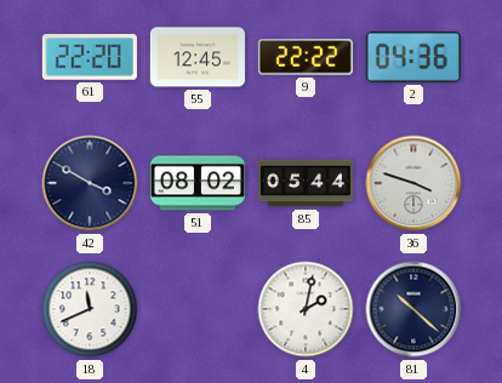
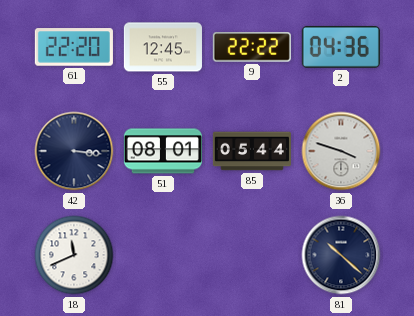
42: 3:50 -> 3:16 (74, 151)
51: 08:02 -> 08:01 (163, 151)
4: 2:02 -> none (306, 309)
